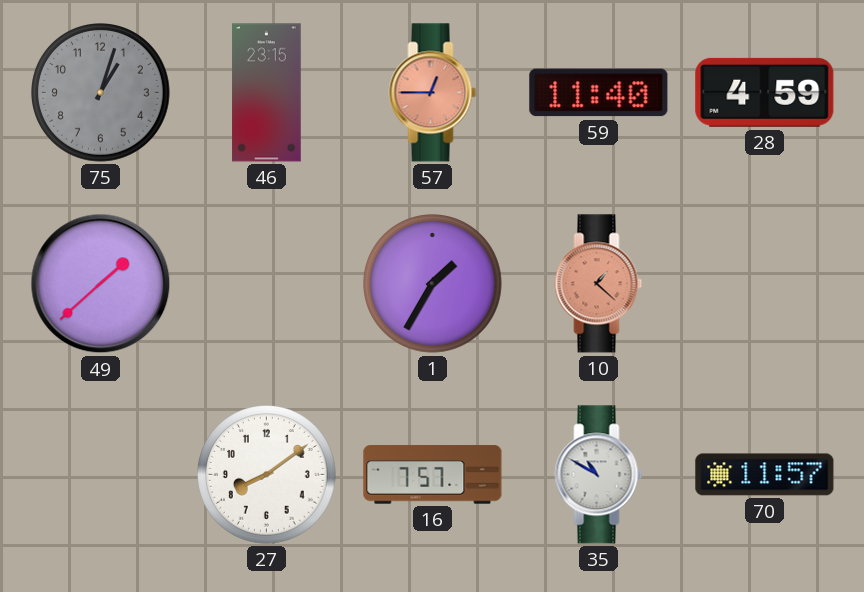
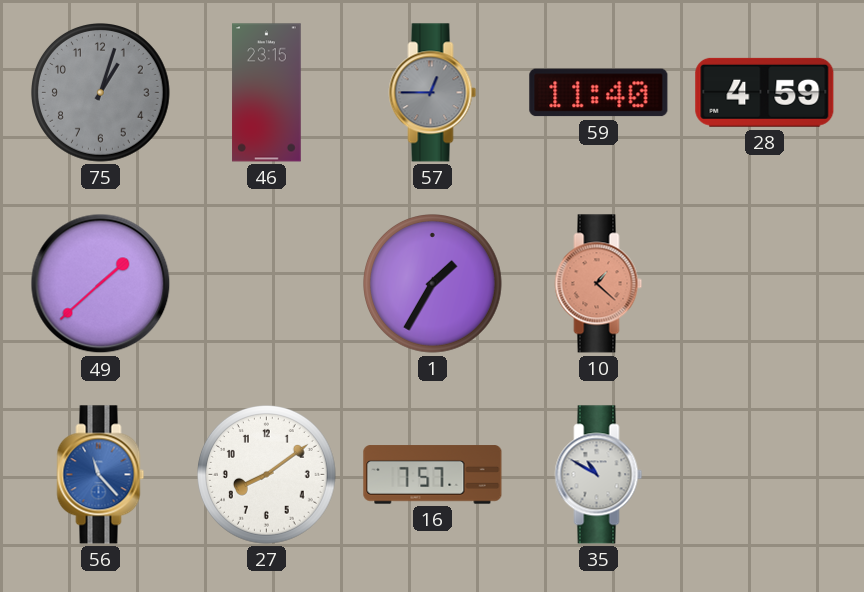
57 dial: salmon -> grey (433, 93)
56: none -> 11:23 (101, 475)
70: 11:57 -> none (765, 475)
